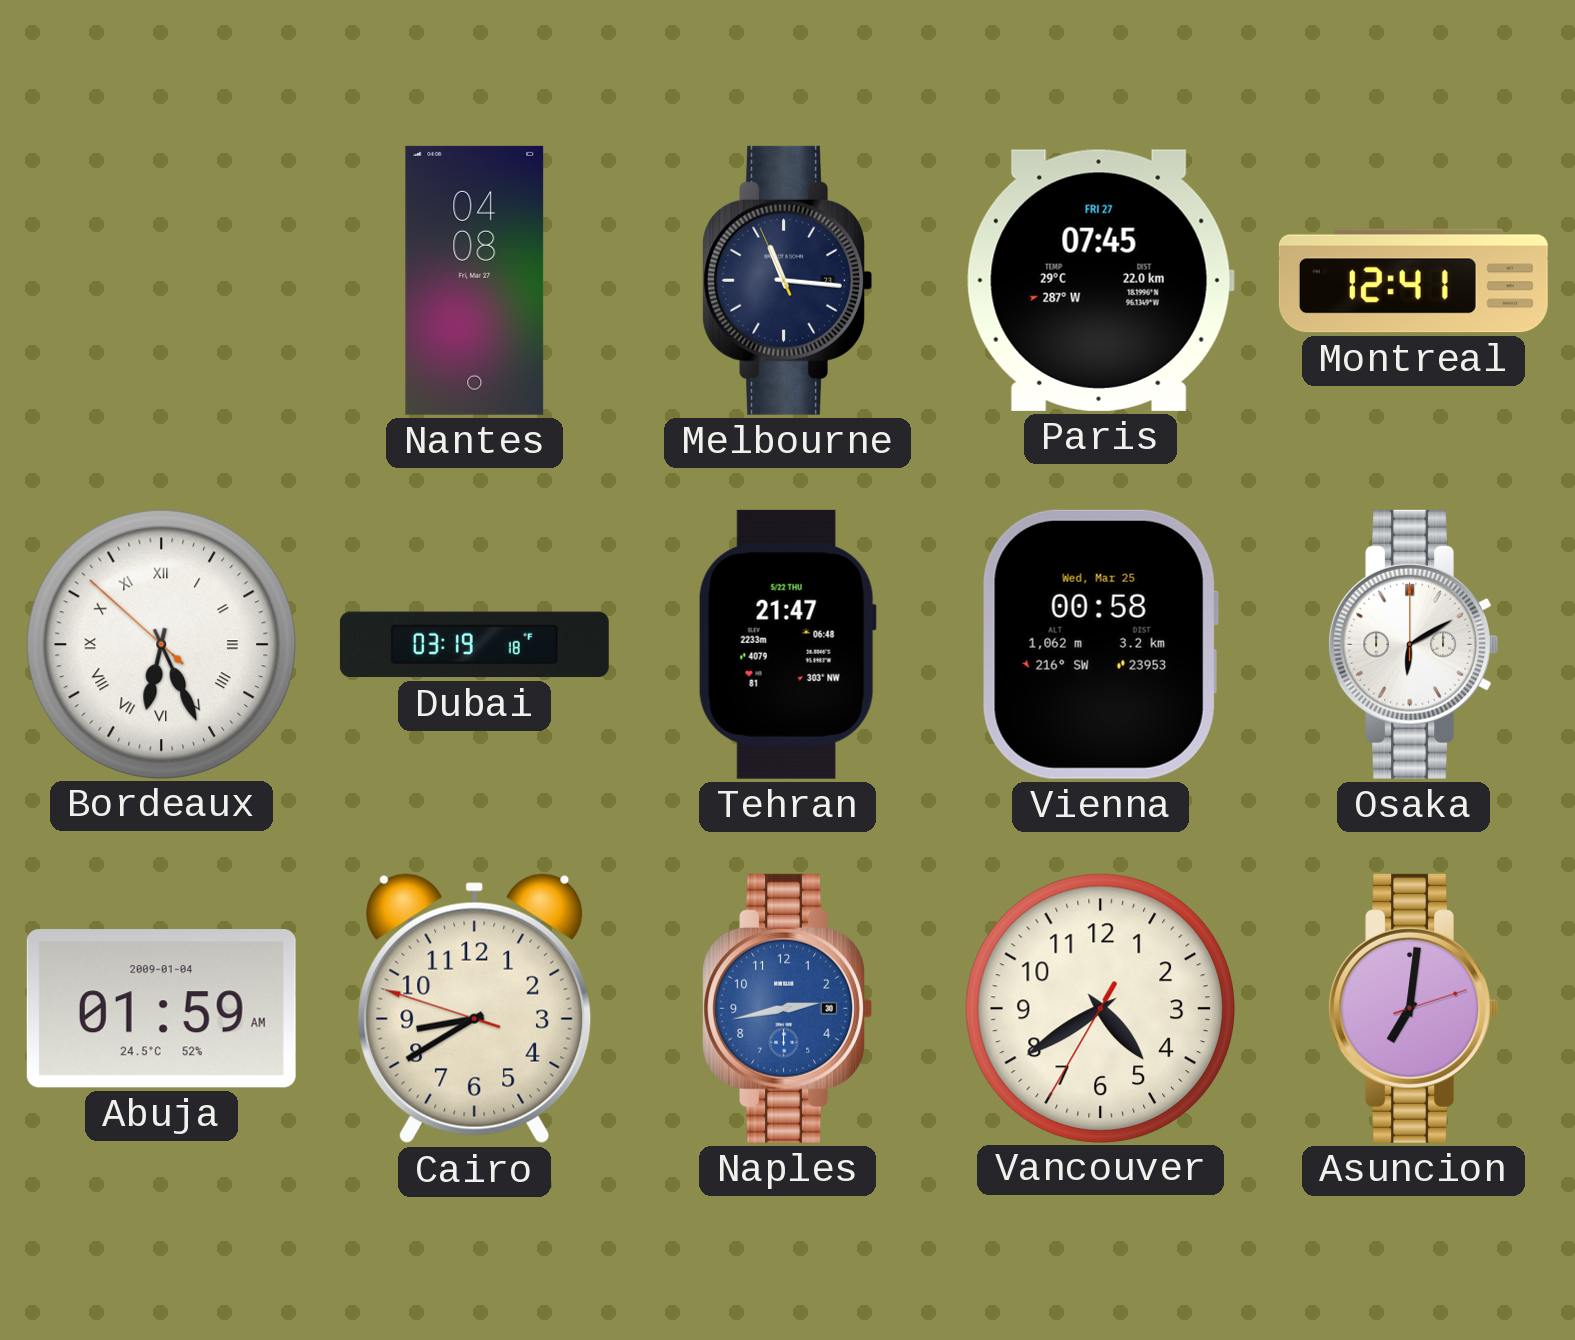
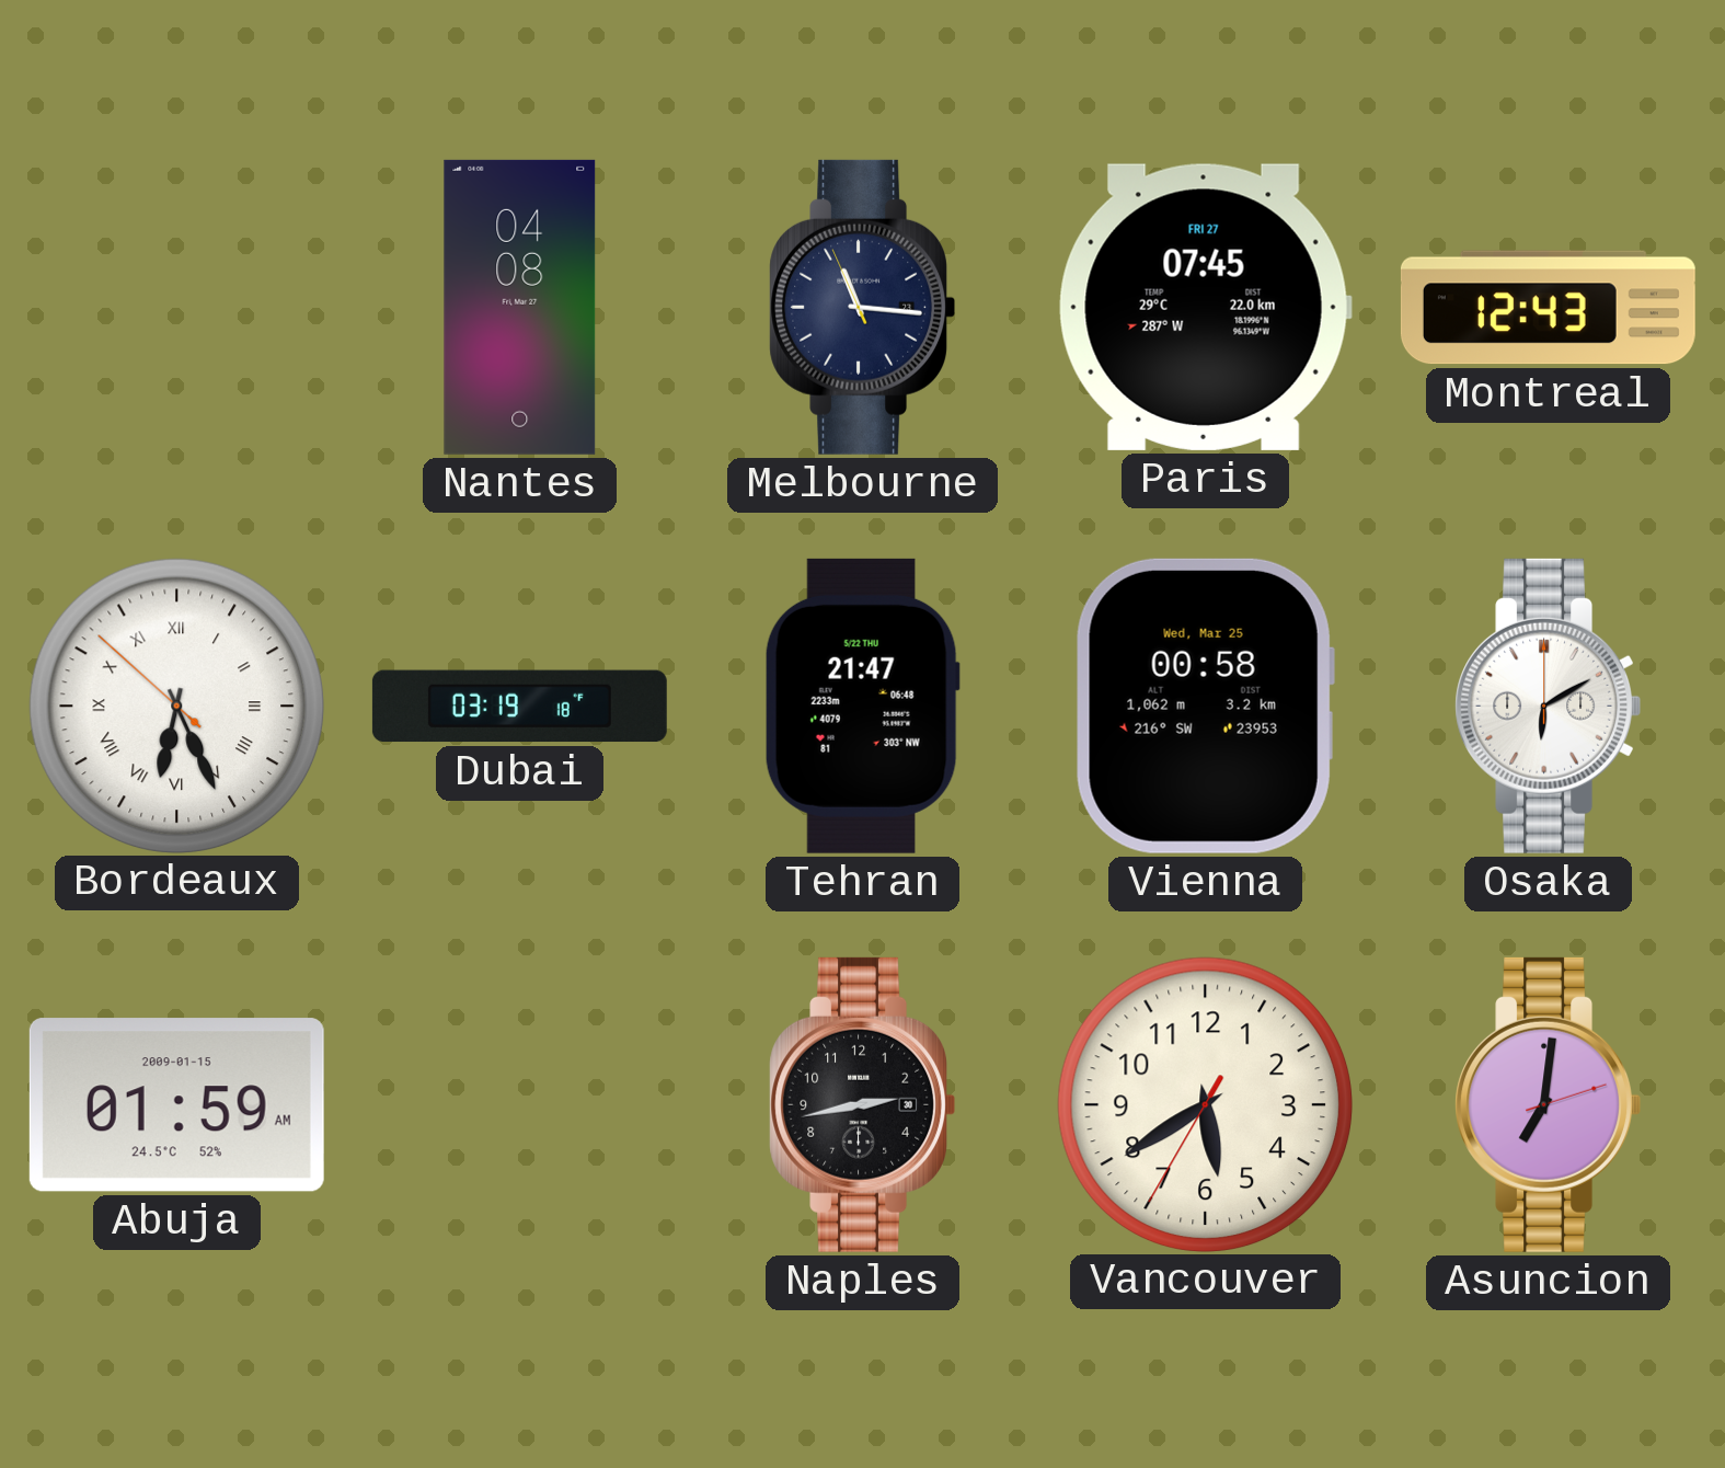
Montreal: 12:41 -> 12:43 (1548, 308)
Abuja date: 2009-01-04 -> 2009-01-15 (176, 1105)
Cairo: 8:39 -> none (475, 1009)
Naples dial: blue -> black (862, 1104)
Vancouver: 4:39 -> 5:39 (1205, 1104)
